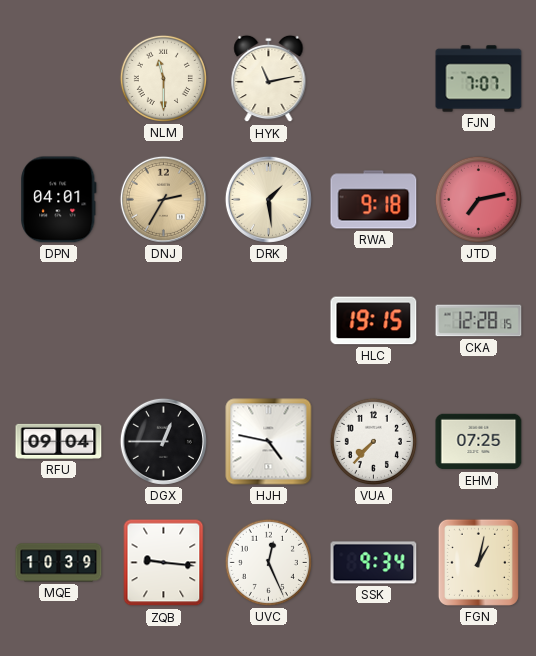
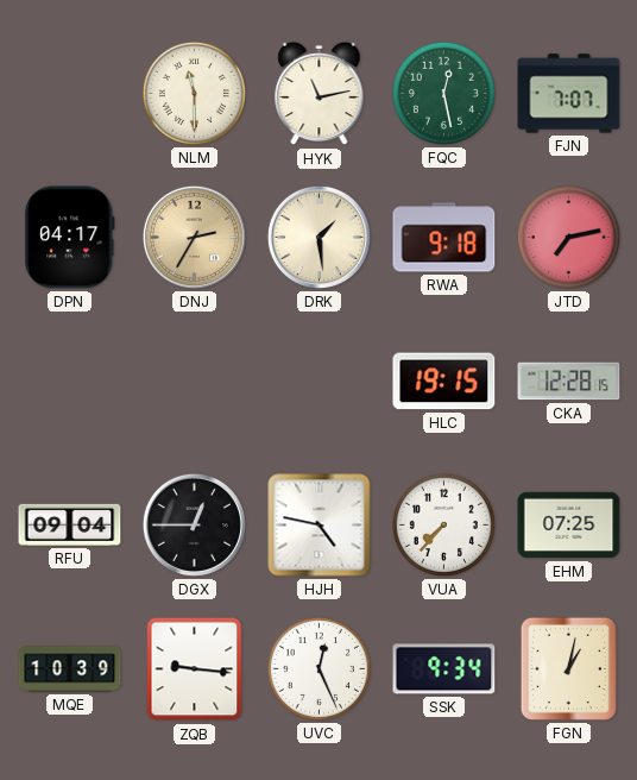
FQC: none -> 12:28 (443, 93)
DPN: 04:01 -> 04:17 (70, 238)
